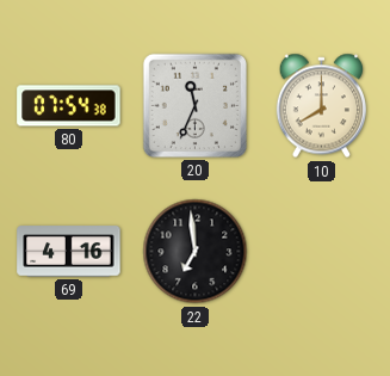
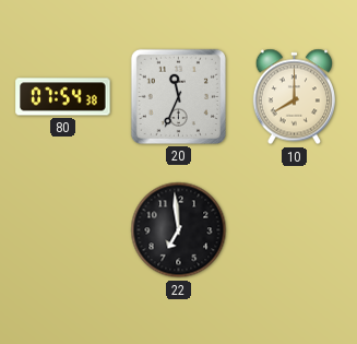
69: 4:16 -> none (69, 252)
